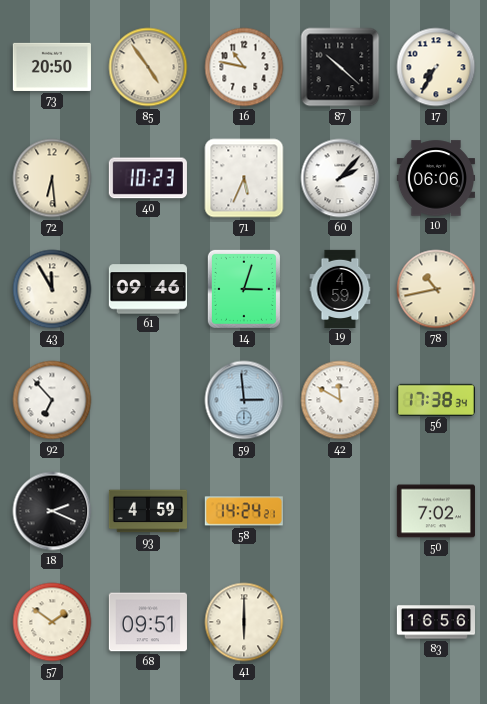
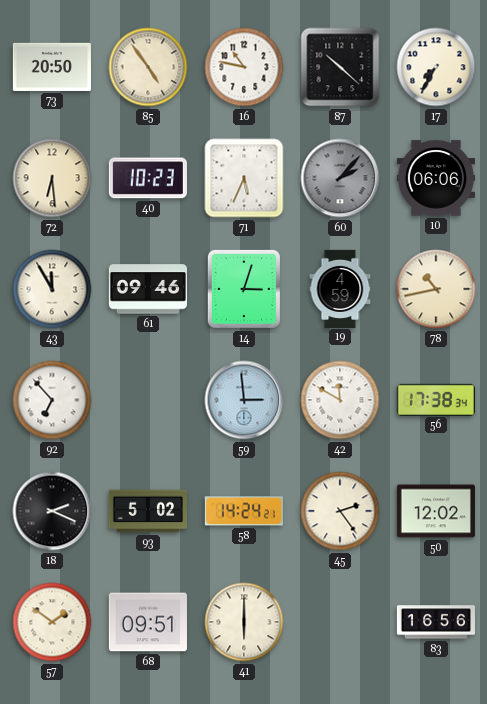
60 dial: white -> grey (340, 178)
93: 4:59 -> 5:02 (147, 511)
45: none -> 2:24 (340, 511)
50: 7:02 -> 12:02 (436, 511)
